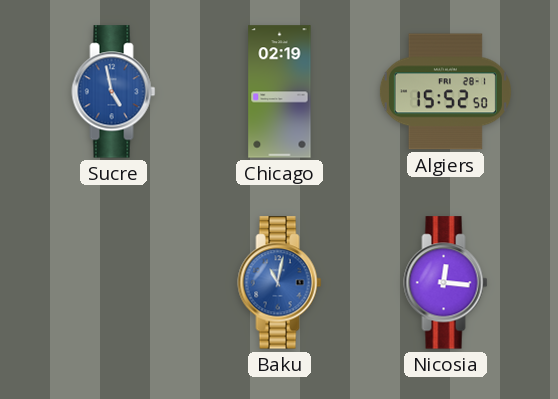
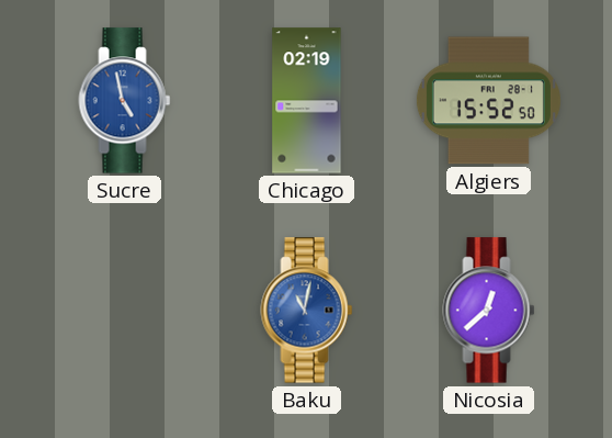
Nicosia: 12:16 -> 12:38 (489, 311)
